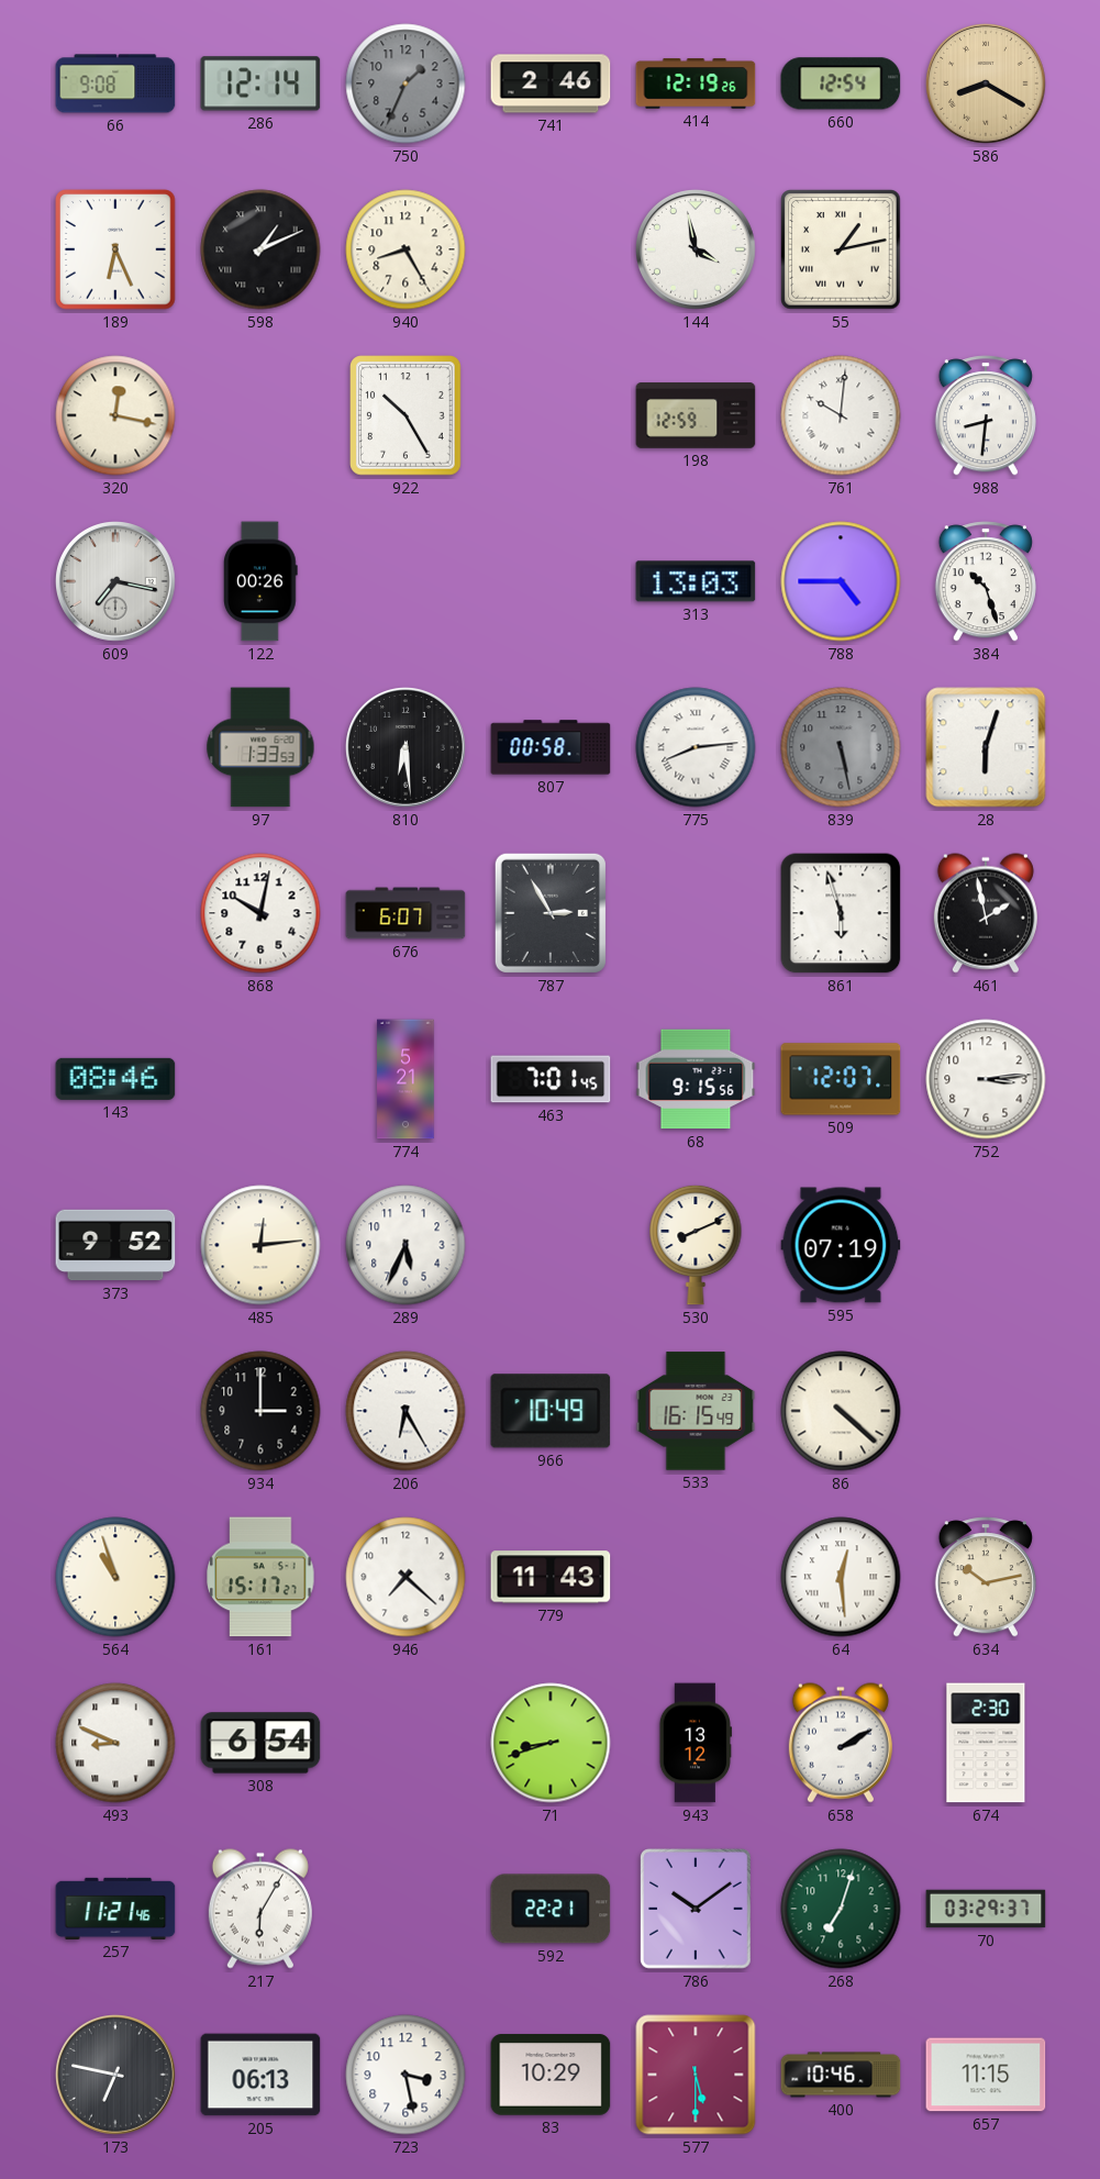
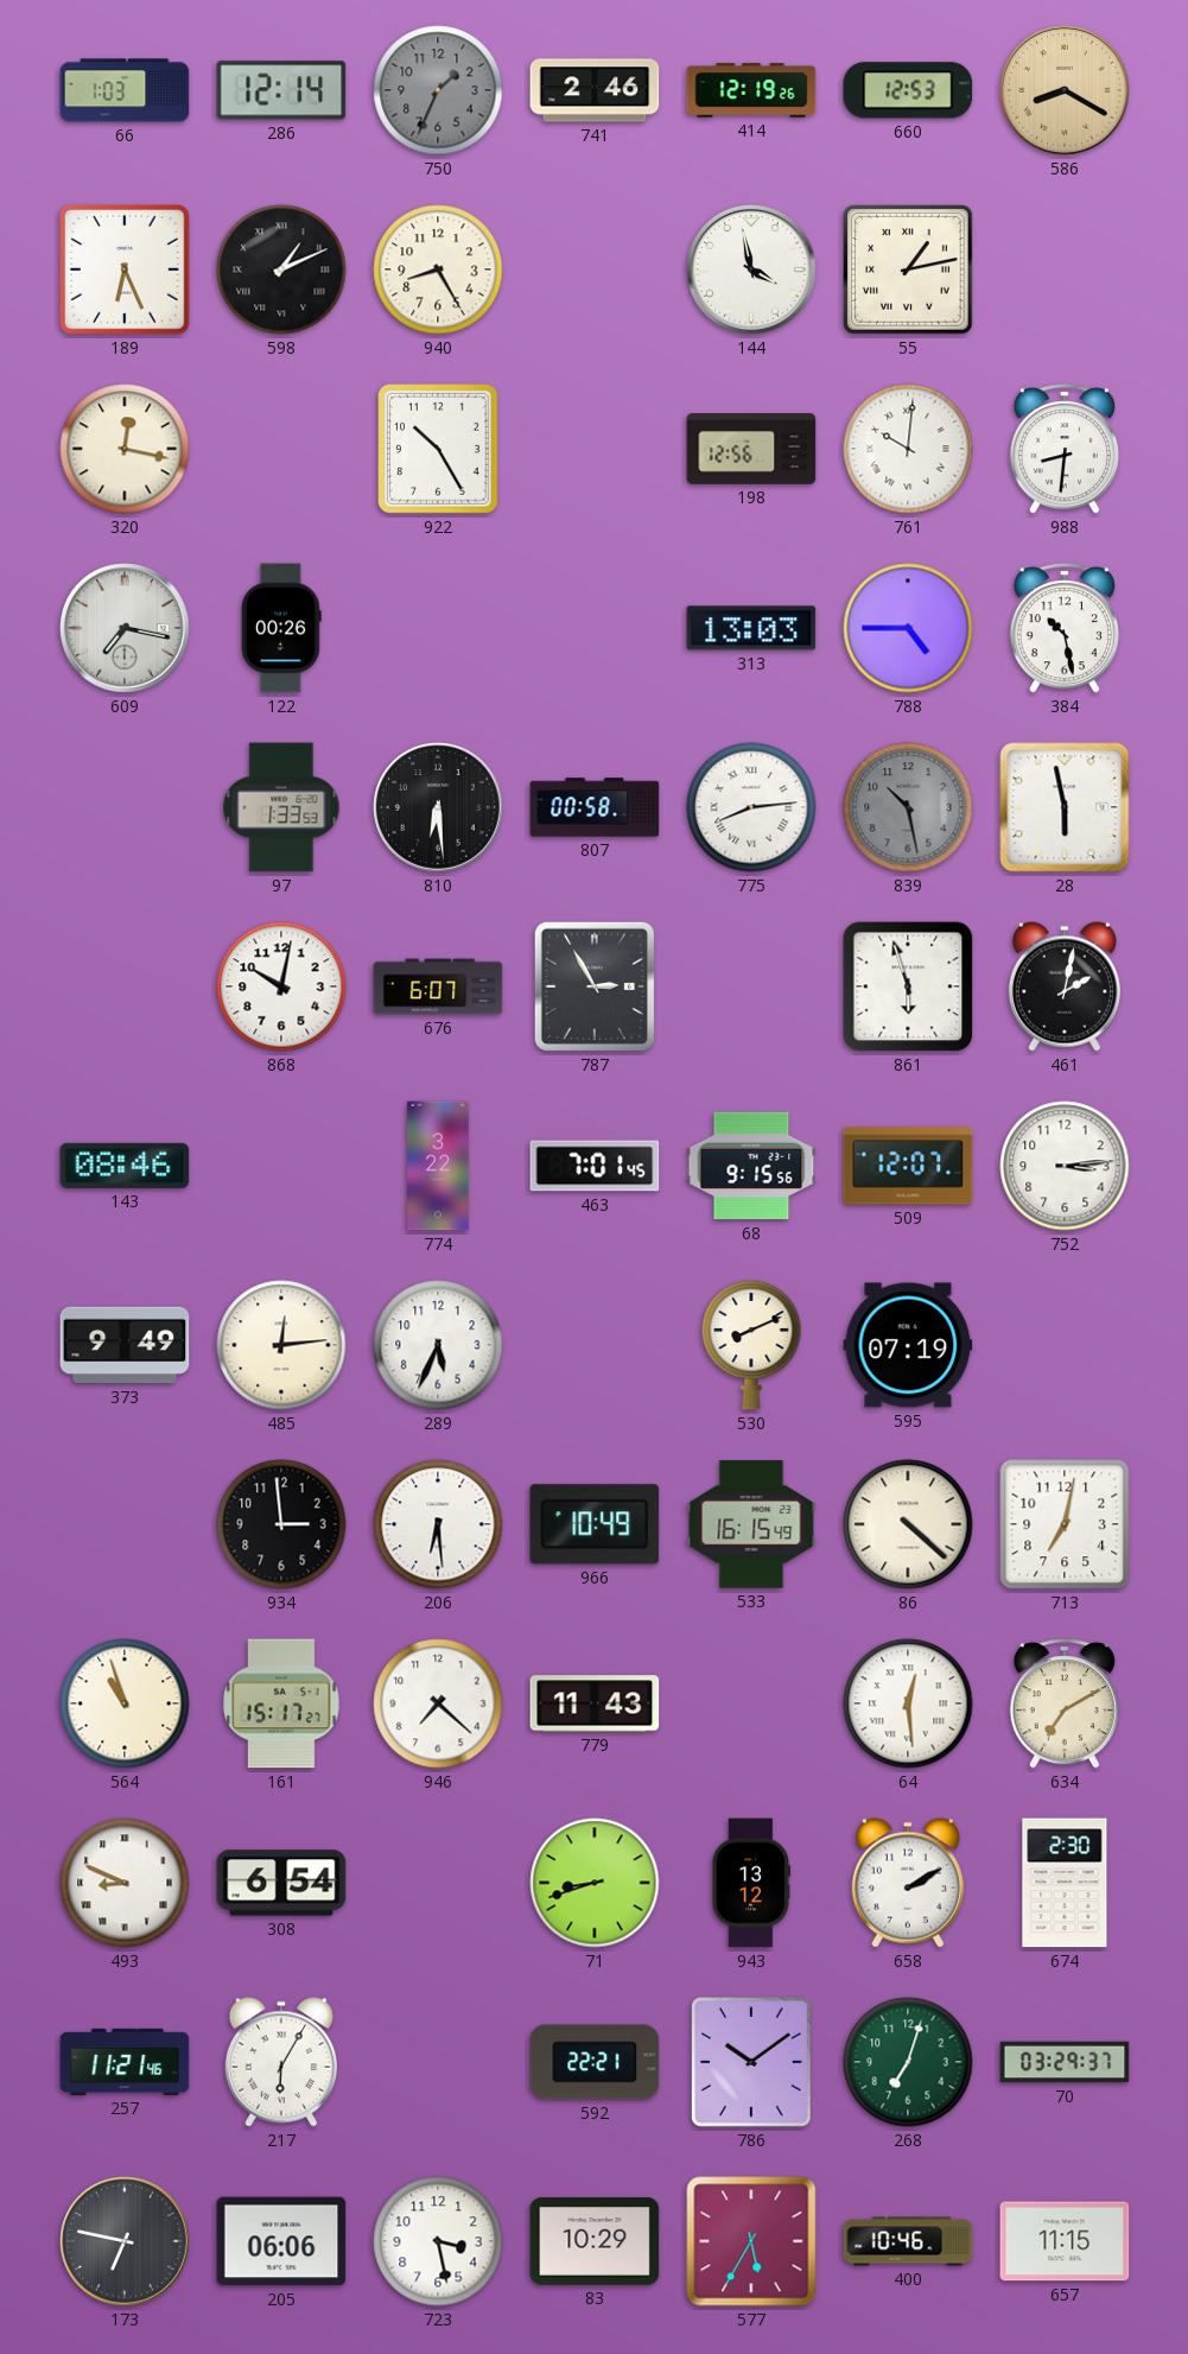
66: 9:08 -> 1:03 (125, 90)
660: 12:54 -> 12:53 (908, 90)
198: 12:59 -> 12:56 (751, 449)
384: 10:27 -> 10:28 (1065, 628)
839: 5:28 -> 10:28 (908, 807)
28: 6:03 -> 5:58 (1065, 807)
461: 1:58 -> 2:02 (1065, 986)
774: 5:21 -> 3:22 (438, 1166)
373: 9:52 -> 9:49 (125, 1345)
934: 3:00 -> 2:59 (281, 1524)
206: 6:25 -> 6:29 (438, 1524)
713: none -> 7:02 (1065, 1524)
634: 10:13 -> 7:10 (1065, 1703)
205: 06:13 -> 06:06 (281, 2241)
577: 5:30 -> 5:35 (751, 2241)
